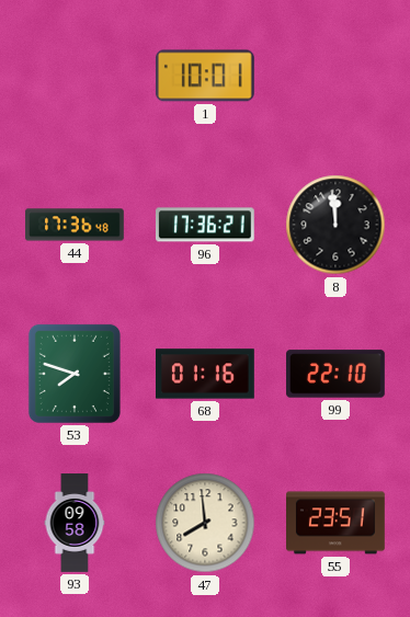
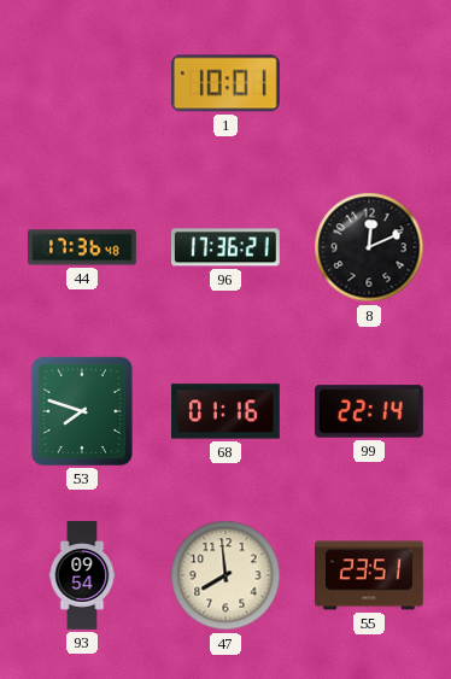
8: 11:59 -> 12:11 (369, 247)
99: 22:10 -> 22:14 (370, 411)
93: 09:58 -> 09:54 (82, 575)
